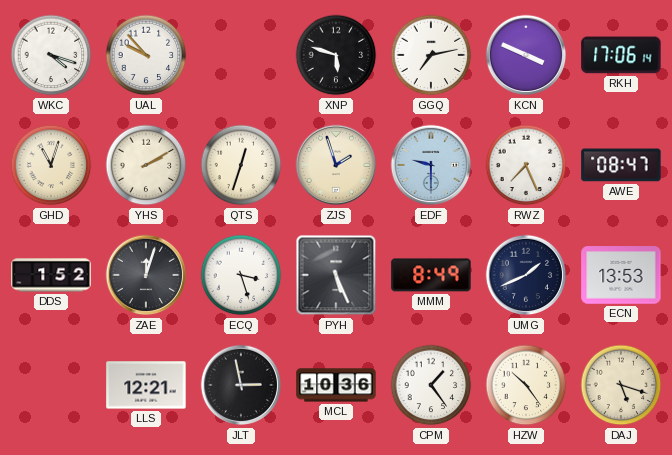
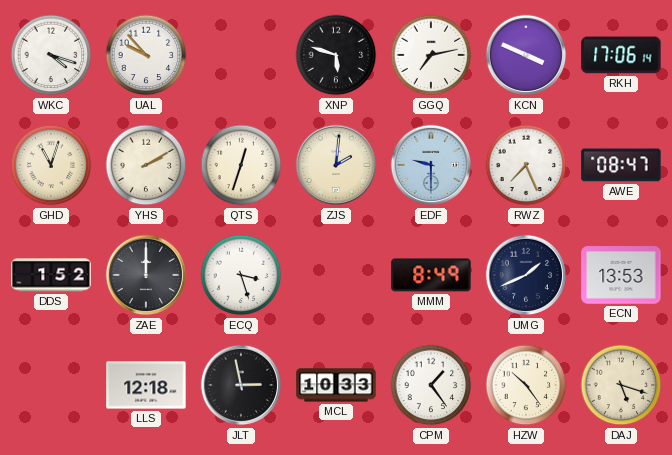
ZJS: 1:57 -> 2:01 (336, 165)
ZAE: 12:03 -> 12:00 (146, 275)
PYH: 5:26 -> none (336, 275)
LLS: 12:21 -> 12:18 (146, 385)
MCL: 10:36 -> 10:33 (336, 385)
